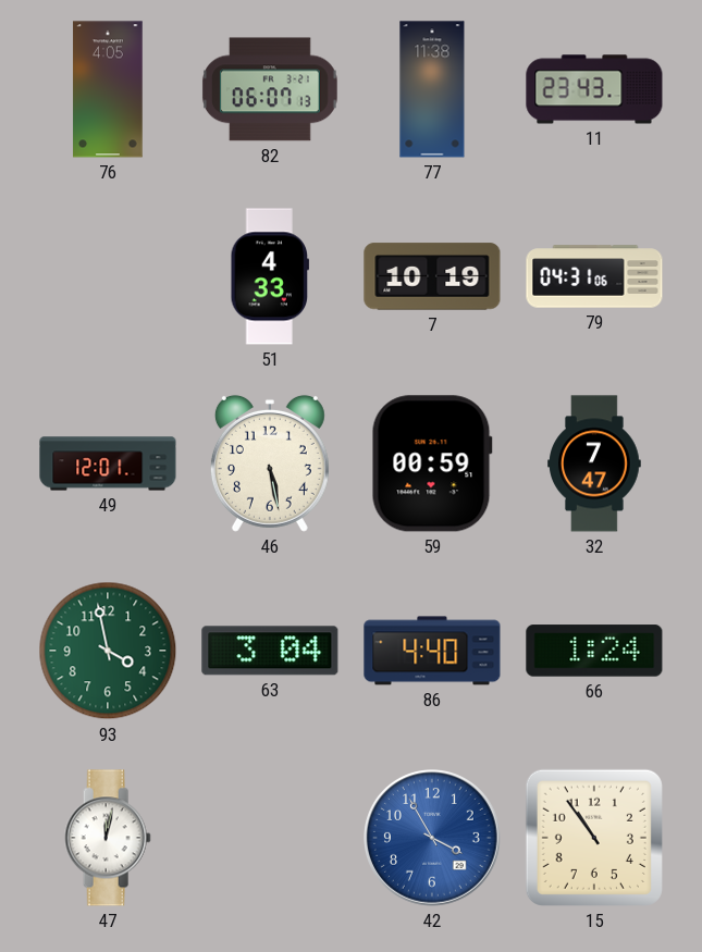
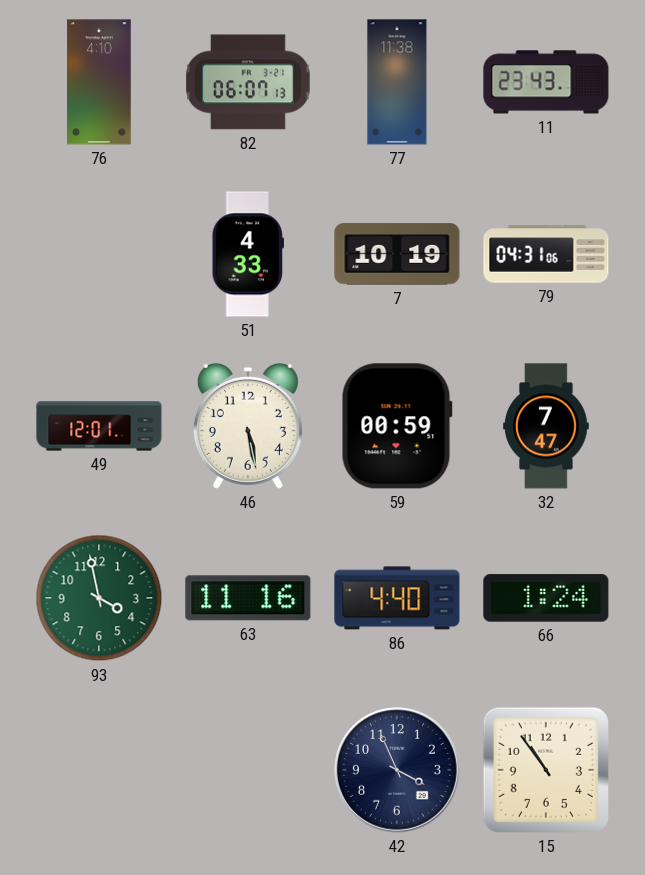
76: 4:05 -> 4:10 (99, 82)
63: 3:04 -> 11:16 (248, 598)
47: 12:02 -> none (108, 838)
42: 3:55 -> 3:56 (398, 771)
42 dial: blue -> navy (398, 771)
